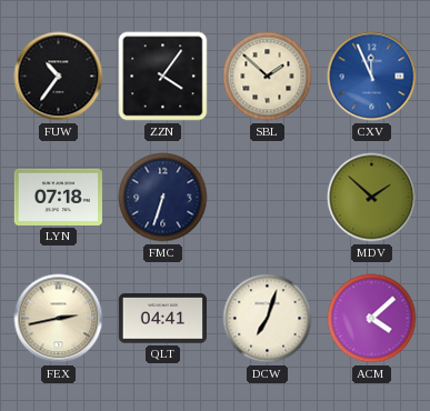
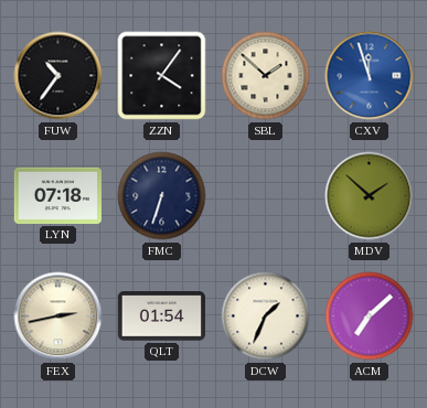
CXV: 11:56 -> 11:57 (370, 76)
QLT: 04:41 -> 01:54 (161, 316)
DCW: 7:03 -> 1:34 (266, 316)
ACM: 4:08 -> 7:08 (370, 316)
